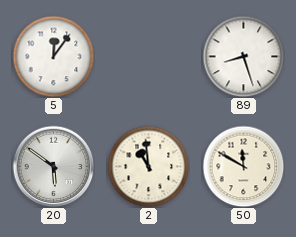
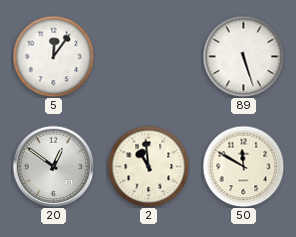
89: 8:27 -> 5:27 (243, 56)
20: 5:51 -> 12:51 (53, 166)
